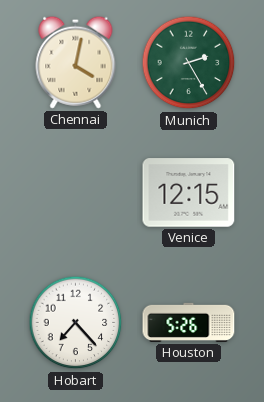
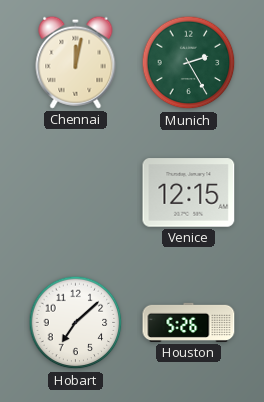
Chennai: 4:02 -> 12:02 (76, 62)
Hobart: 7:23 -> 7:08 (76, 323)
